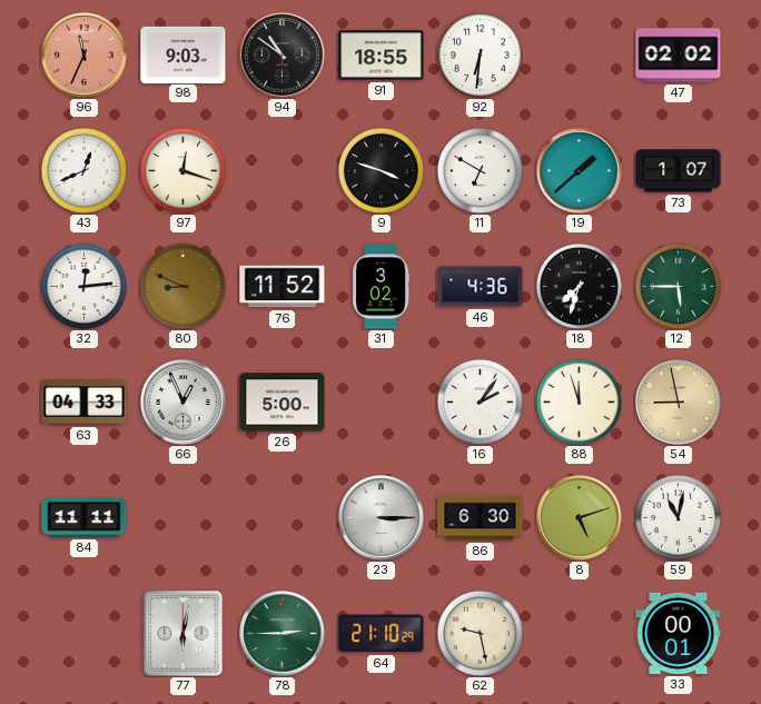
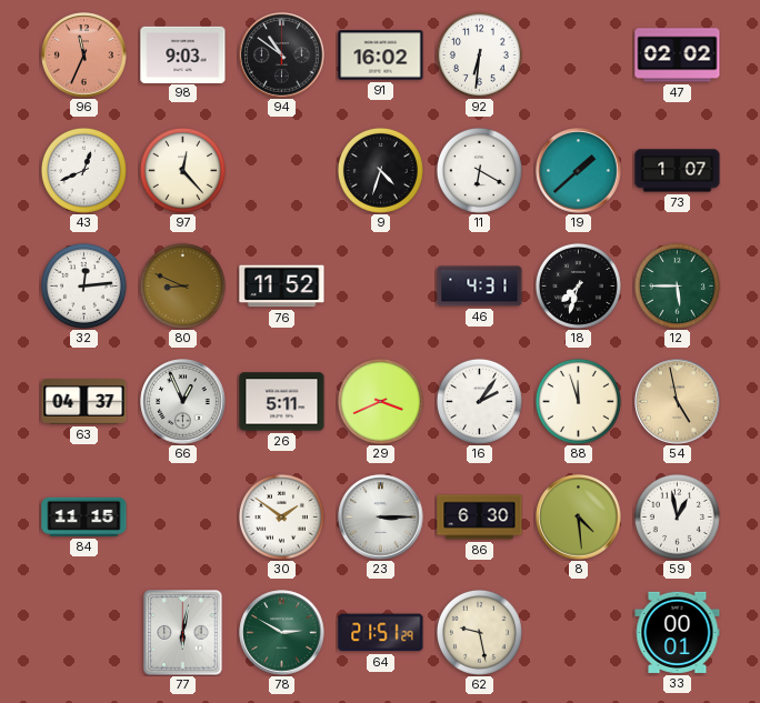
91: 18:55 -> 16:02 (381, 56)
97: 12:18 -> 12:23 (182, 170)
9: 3:48 -> 4:33 (380, 170)
11: 6:50 -> 6:20 (479, 170)
31: 3:02 -> none (382, 287)
46: 4:36 -> 4:31 (480, 287)
63: 04:33 -> 04:37 (84, 402)
26: 5:00 -> 5:11 (282, 402)
29: none -> 3:41 (380, 401)
54: 8:58 -> 4:58 (678, 402)
84: 11:11 -> 11:15 (84, 516)
30: none -> 1:51 (281, 516)
8: 5:12 -> 4:29 (579, 518)
59: 11:02 -> 12:58 (677, 516)
78: 2:45 -> 2:50 (282, 633)
64: 21:10 -> 21:51 (381, 633)
